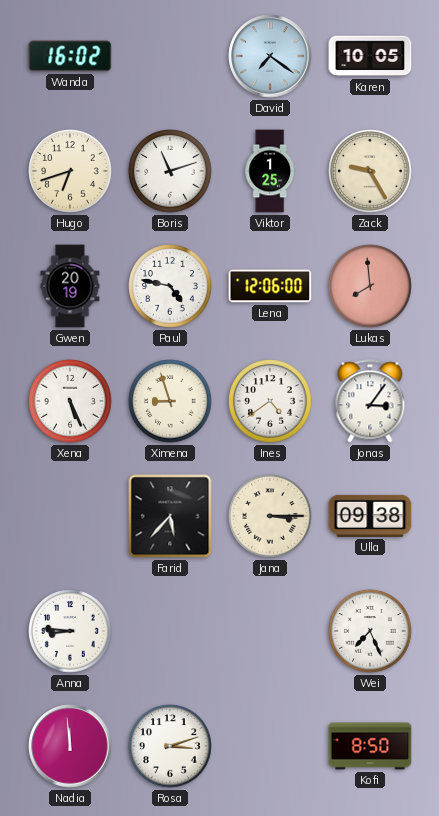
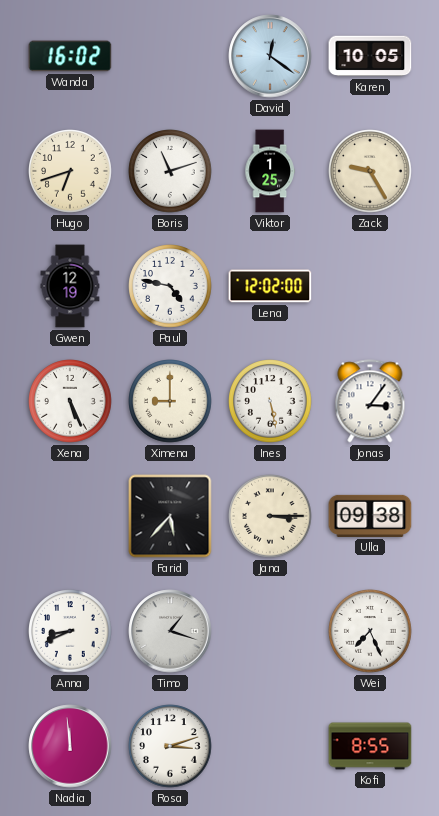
David: 7:21 -> 12:21 (270, 56)
Gwen: 20:19 -> 12:19 (70, 286)
Lena: 12:06 -> 12:02 (270, 286)
Lukas: 7:59 -> none (370, 286)
Ximena: 8:57 -> 9:00 (170, 401)
Ines: 4:39 -> 5:28 (270, 401)
Anna: 8:46 -> 8:41 (70, 631)
Timo: none -> 1:18 (170, 631)
Kofi: 8:50 -> 8:55 (370, 746)
